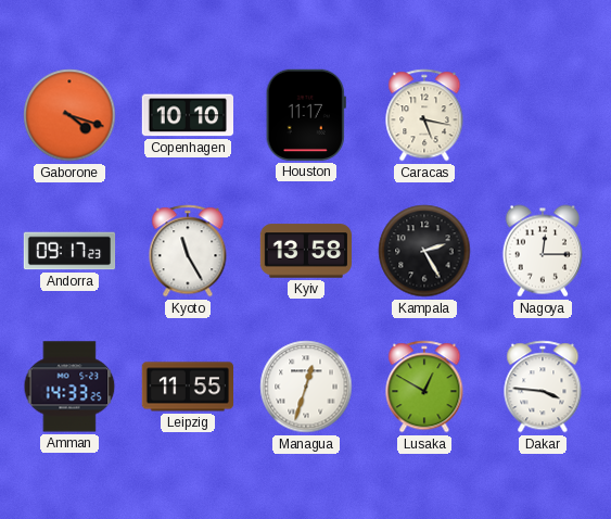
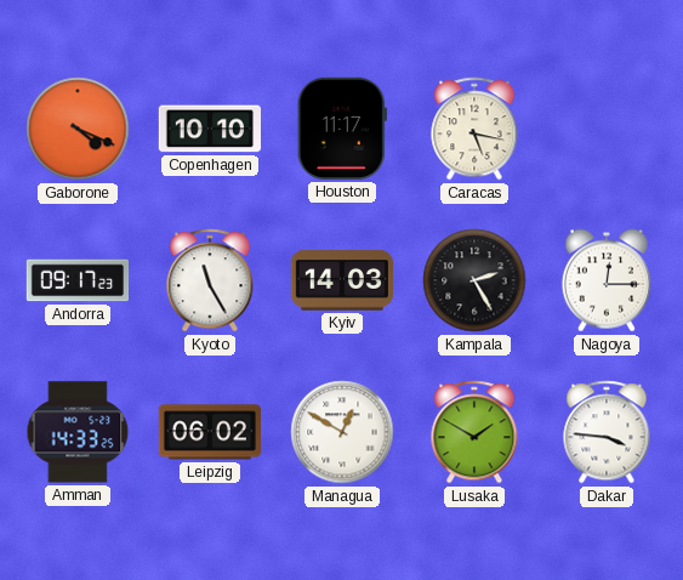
Gaborone: 4:18 -> 4:19 (78, 129)
Kyiv: 13:58 -> 14:03 (341, 280)
Leipzig: 11:55 -> 06:02 (209, 432)
Managua: 12:33 -> 12:50 (342, 432)
Lusaka: 12:50 -> 1:50 (474, 432)
